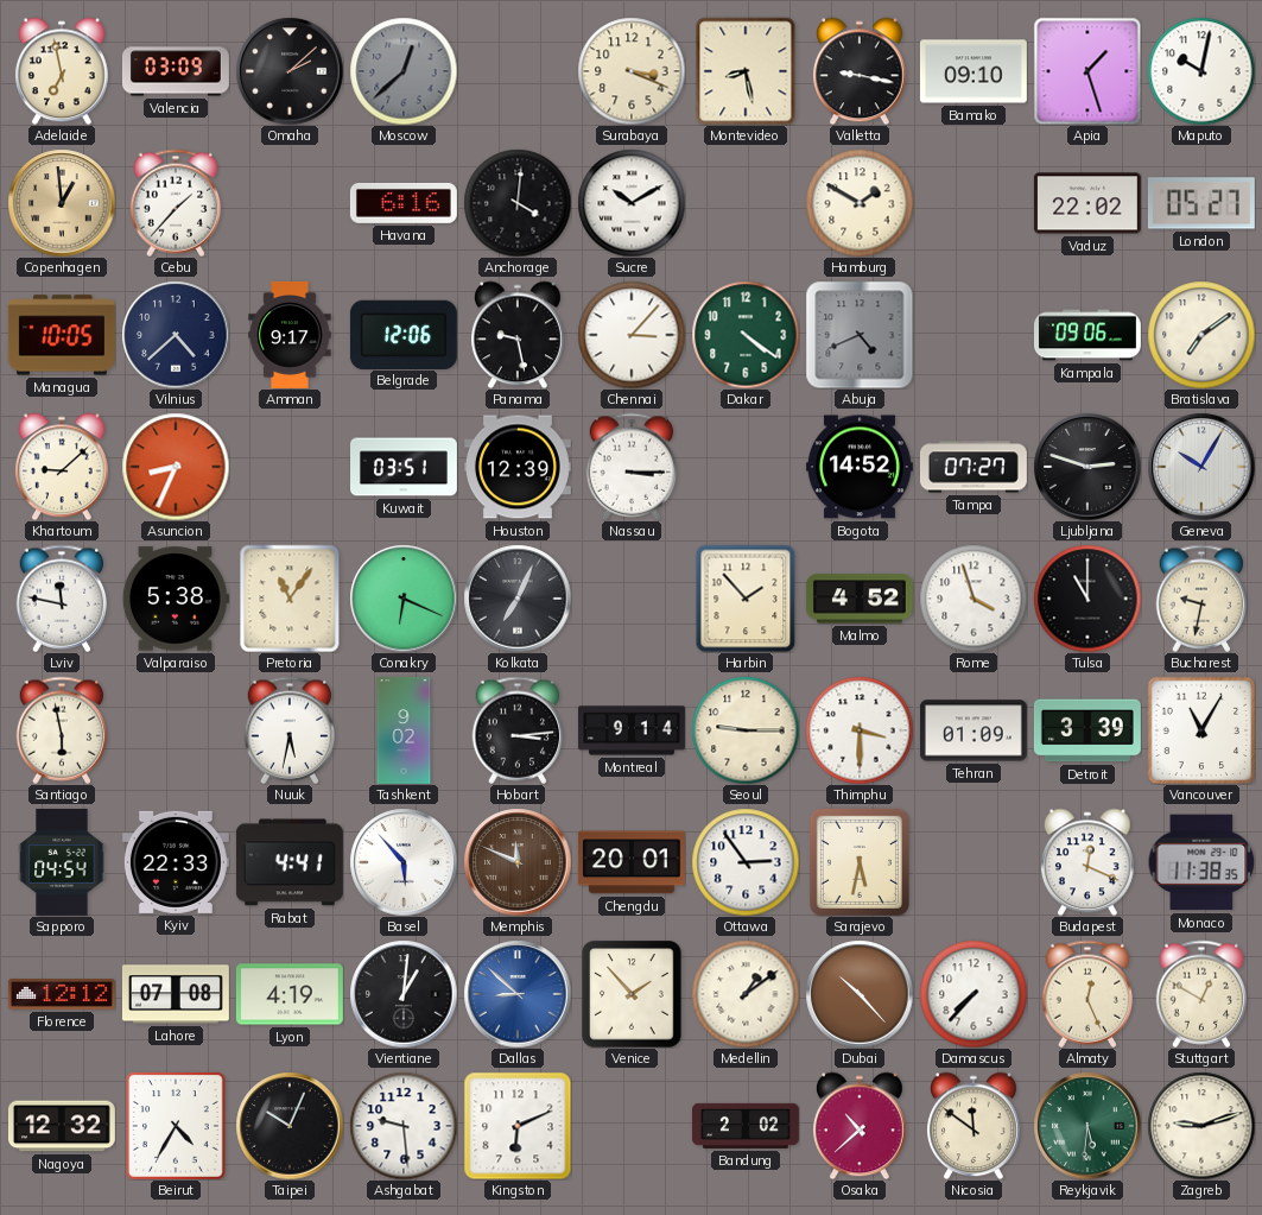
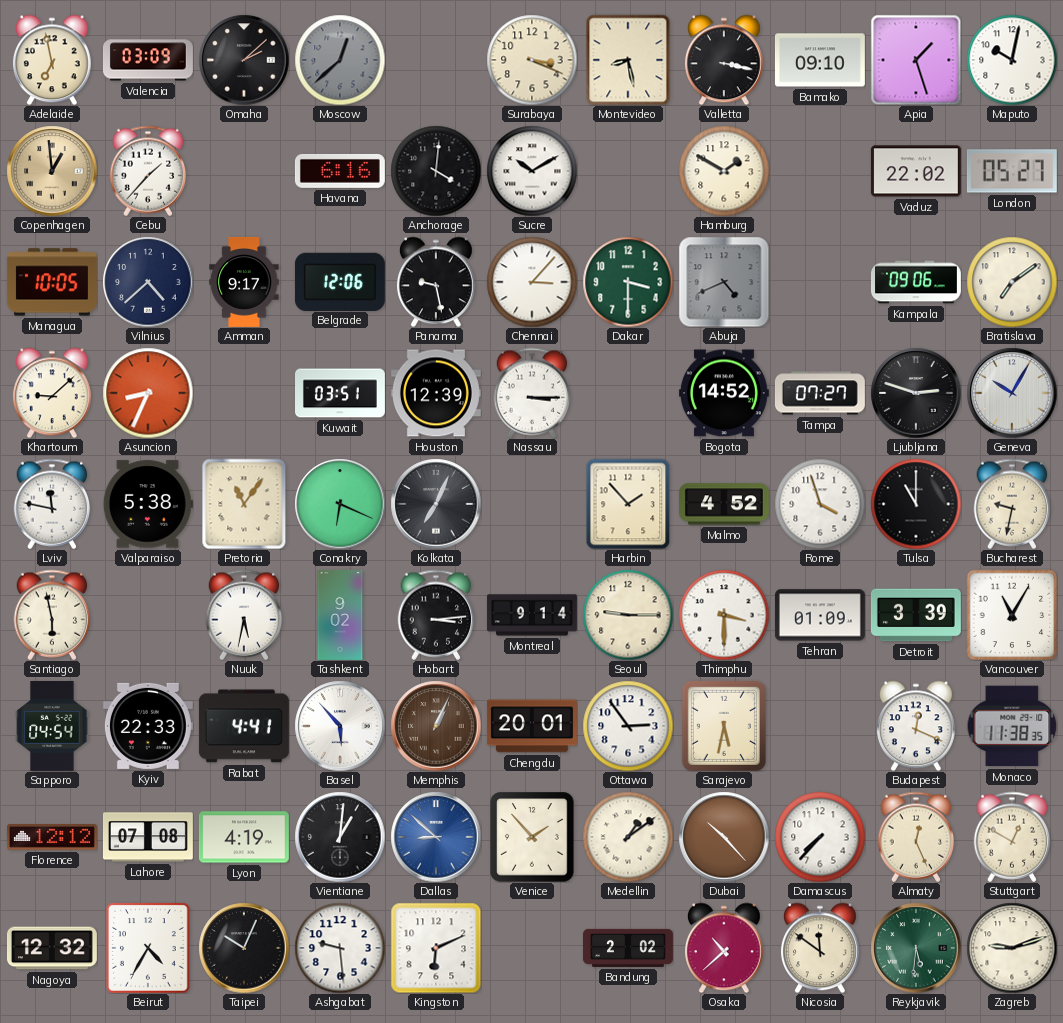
Valletta: 9:17 -> 3:17 (724, 60)
Dakar: 4:21 -> 3:30 (628, 282)
Memphis: 11:49 -> 1:04 (436, 726)
